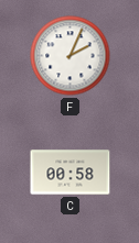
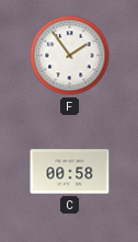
F: 2:04 -> 1:54 (70, 56)
